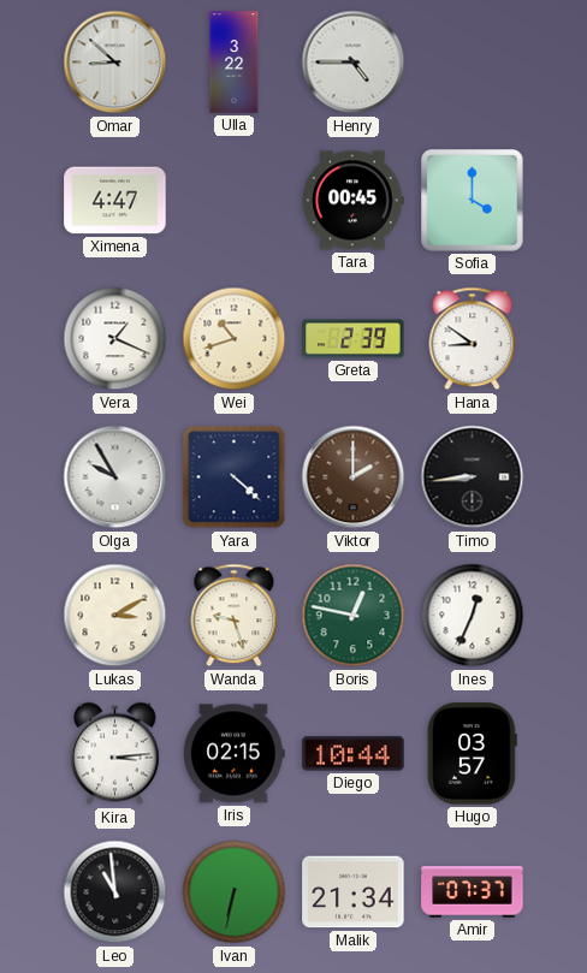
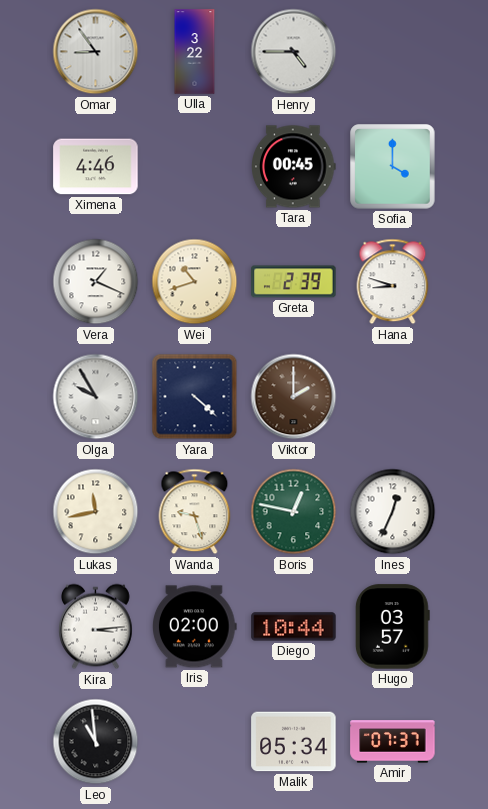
Omar: 8:52 -> 8:54 (96, 52)
Ximena: 4:47 -> 4:46 (96, 167)
Hana: 8:51 -> 8:48 (393, 282)
Timo: 8:44 -> none (473, 477)
Lukas: 3:10 -> 11:43 (96, 512)
Iris: 02:15 -> 02:00 (194, 627)
Ivan: 6:32 -> none (235, 892)
Malik: 21:34 -> 05:34 (294, 742)
